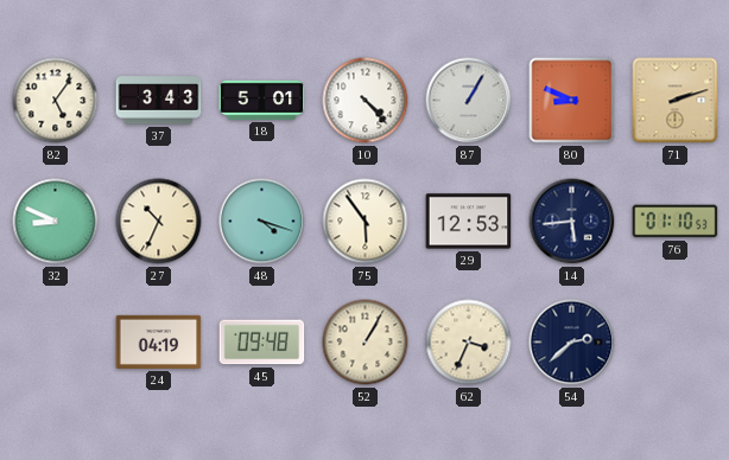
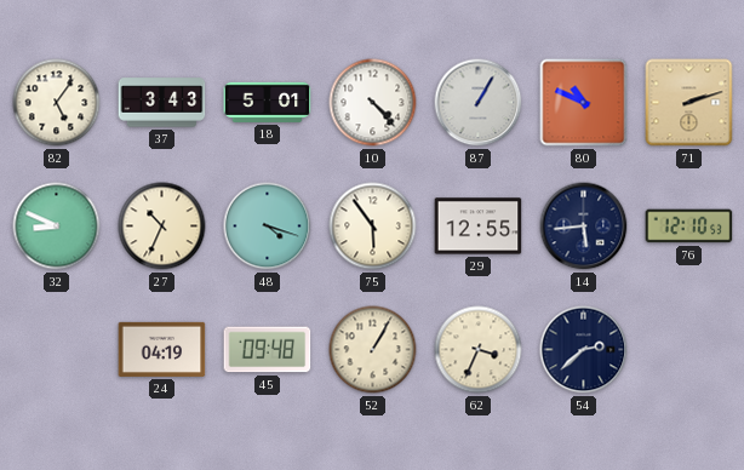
80: 8:49 -> 10:49 (584, 103)
29: 12:53 -> 12:55 (479, 227)
76: 01:10 -> 12:10 (689, 227)
